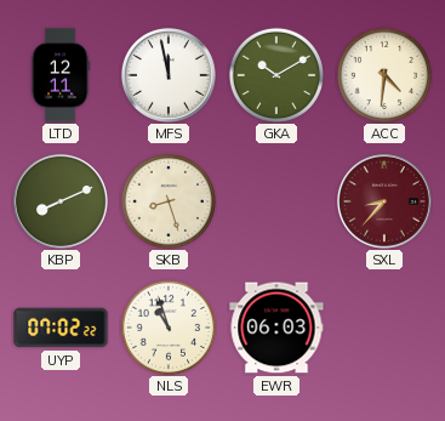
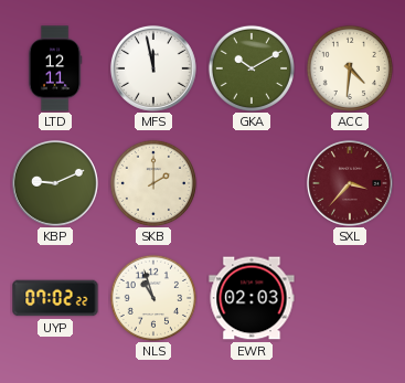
KBP: 8:11 -> 9:11 (55, 183)
SKB: 8:27 -> 2:00 (153, 183)
SXL: 8:37 -> 3:37 (350, 183)
EWR: 06:03 -> 02:03 (252, 298)
